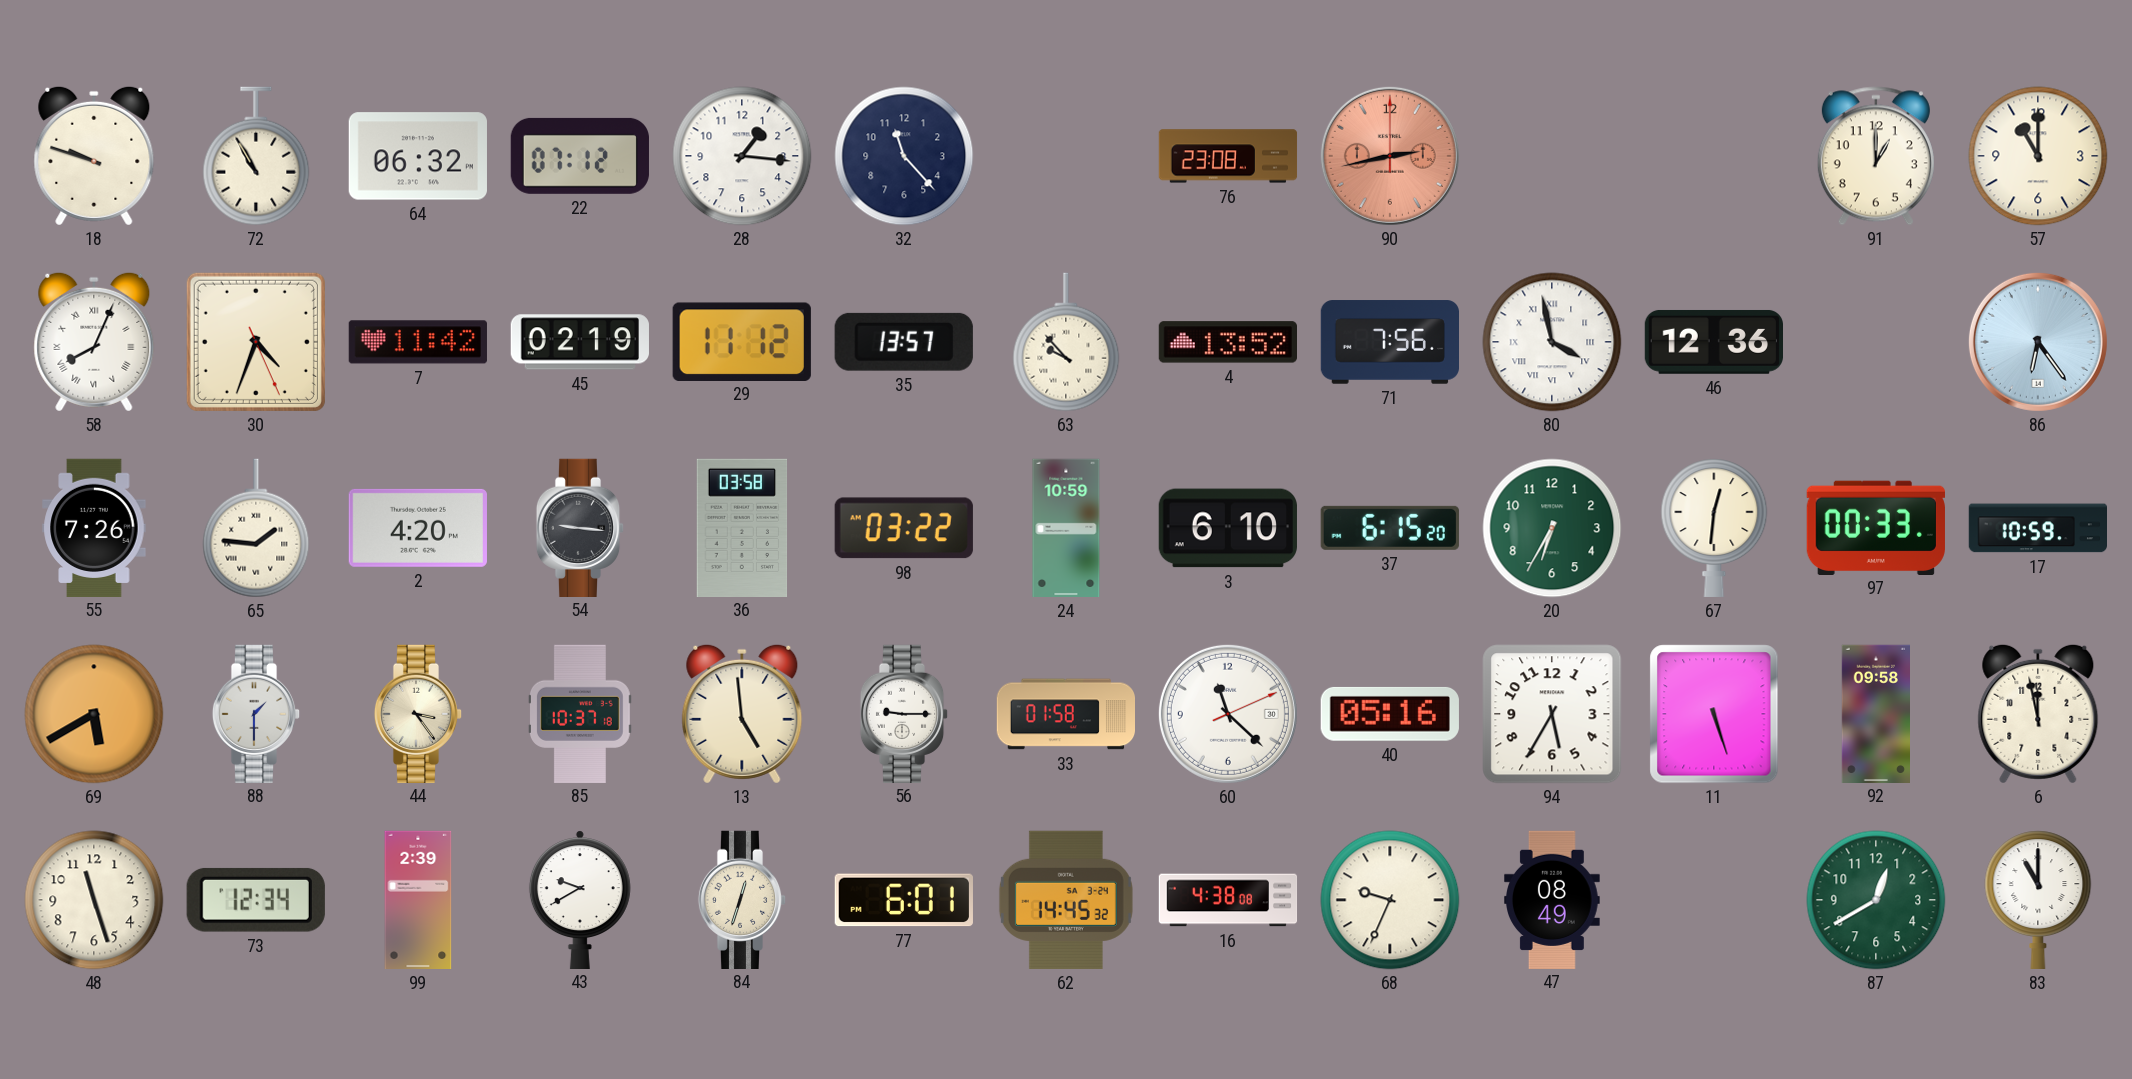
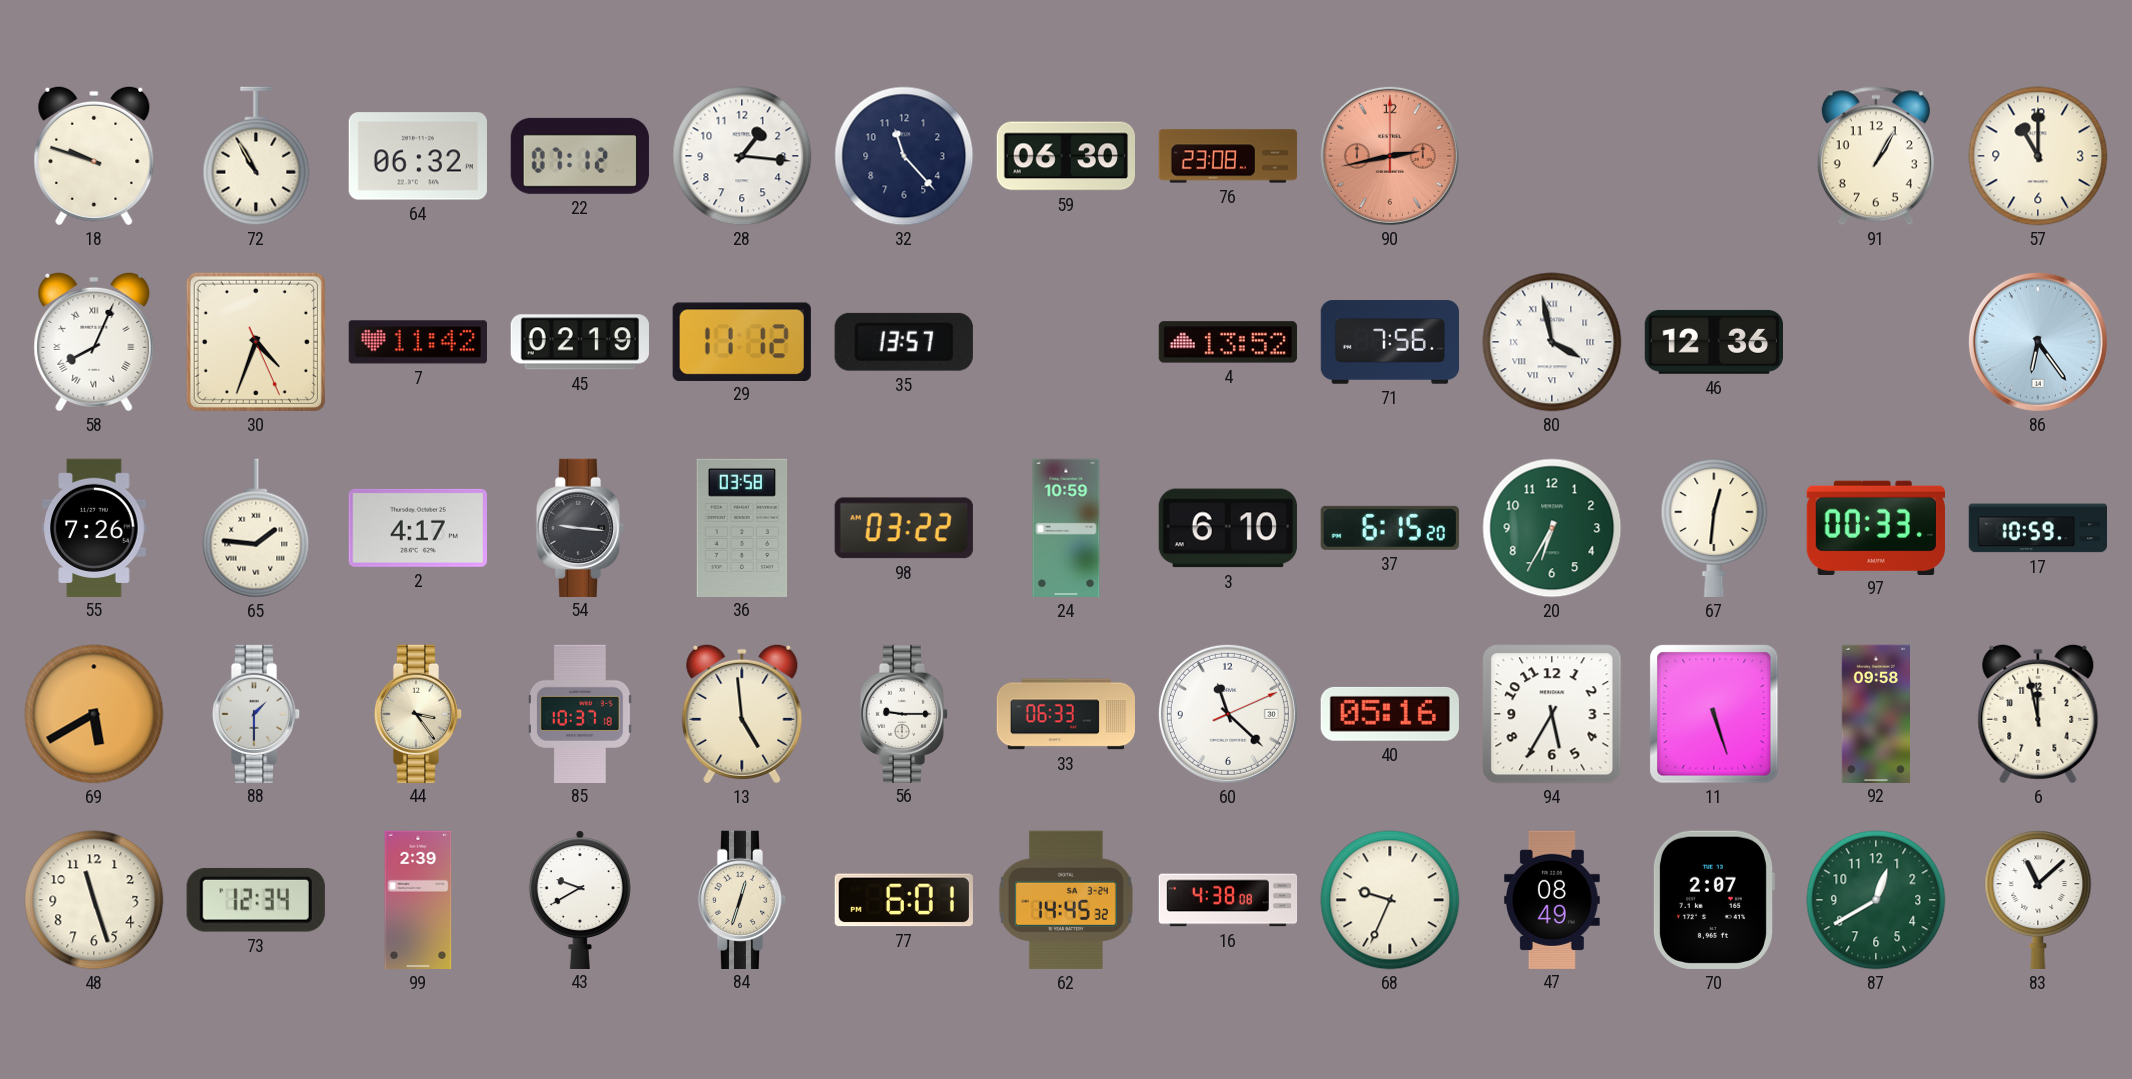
59: none -> 06:30 (1065, 156)
91: 1:00 -> 1:05 (1876, 156)
63: 9:53 -> none (1066, 342)
2: 4:20 -> 4:17 (418, 528)
33: 01:58 -> 06:33 (1066, 714)
70: none -> 2:07 (1713, 900)
83: 11:00 -> 11:08 (2038, 900)
